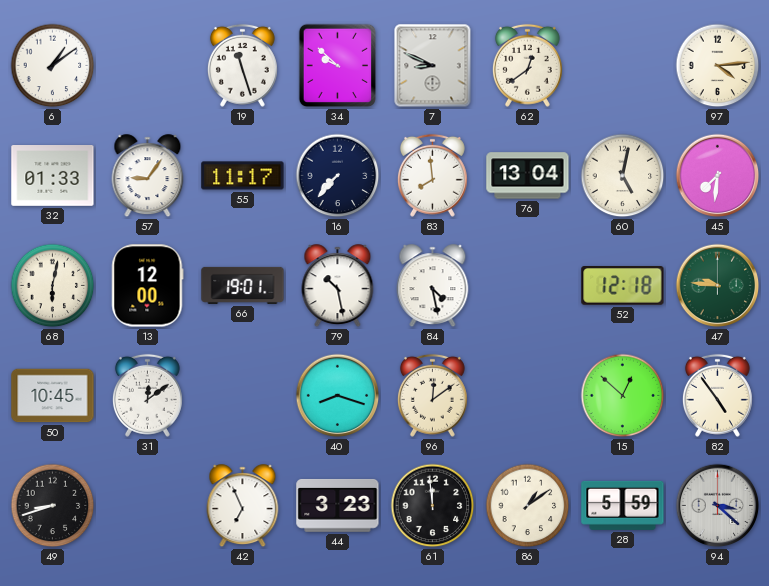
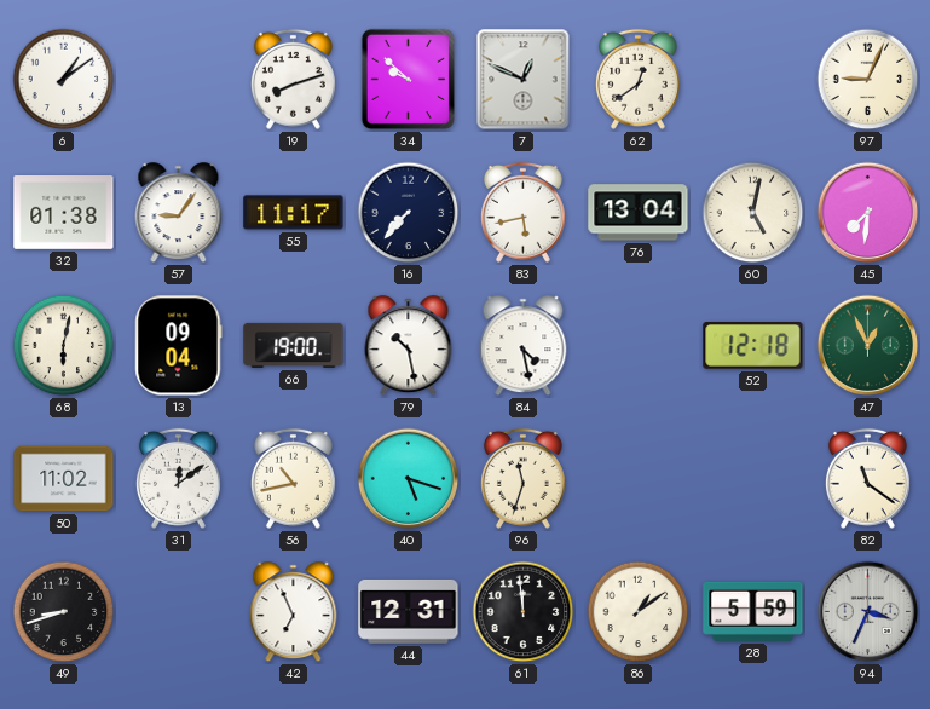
19: 11:27 -> 8:12 (293, 79)
7: 8:49 -> 12:49 (524, 80)
97: 4:14 -> 9:04 (868, 80)
32: 01:33 -> 01:38 (64, 213)
83: 7:59 -> 5:43 (522, 212)
13: 12:00 -> 09:04 (179, 346)
66: 19:01 -> 19:00 (294, 345)
47: 9:46 -> 12:56 (868, 346)
50: 10:45 -> 11:02 (64, 479)
56: none -> 10:43 (293, 478)
40: 8:18 -> 5:18 (409, 479)
96: 12:09 -> 11:33 (522, 478)
15: 12:52 -> none (623, 396)
82: 4:54 -> 11:21 (867, 478)
44: 3:23 -> 12:31 (409, 612)
94: 3:22 -> 3:34 (868, 612)
